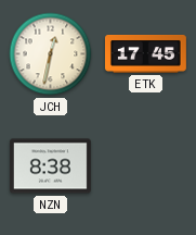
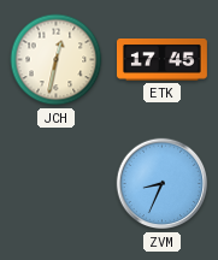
NZN: 8:38 -> none (50, 166)
ZVM: none -> 8:34 (163, 184)
